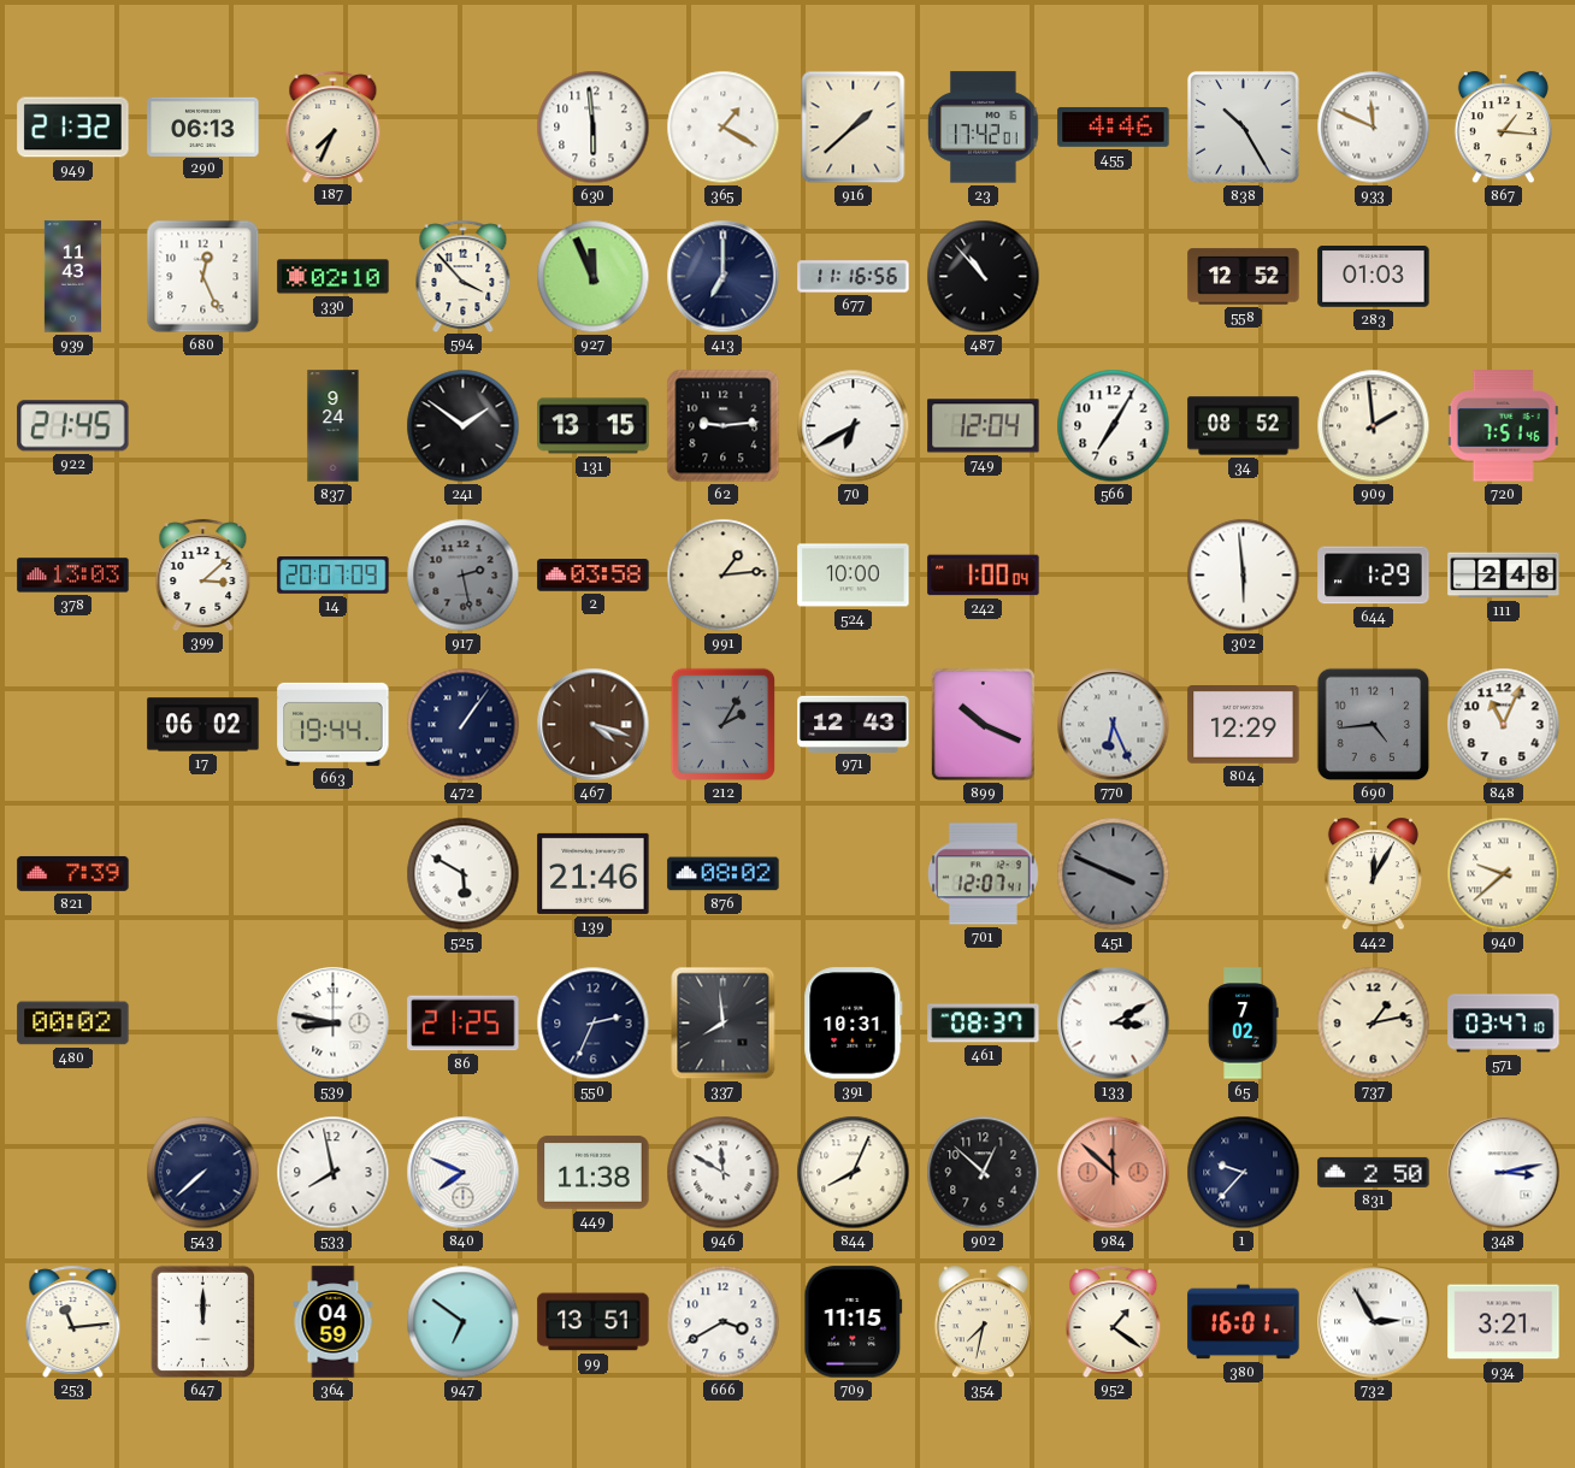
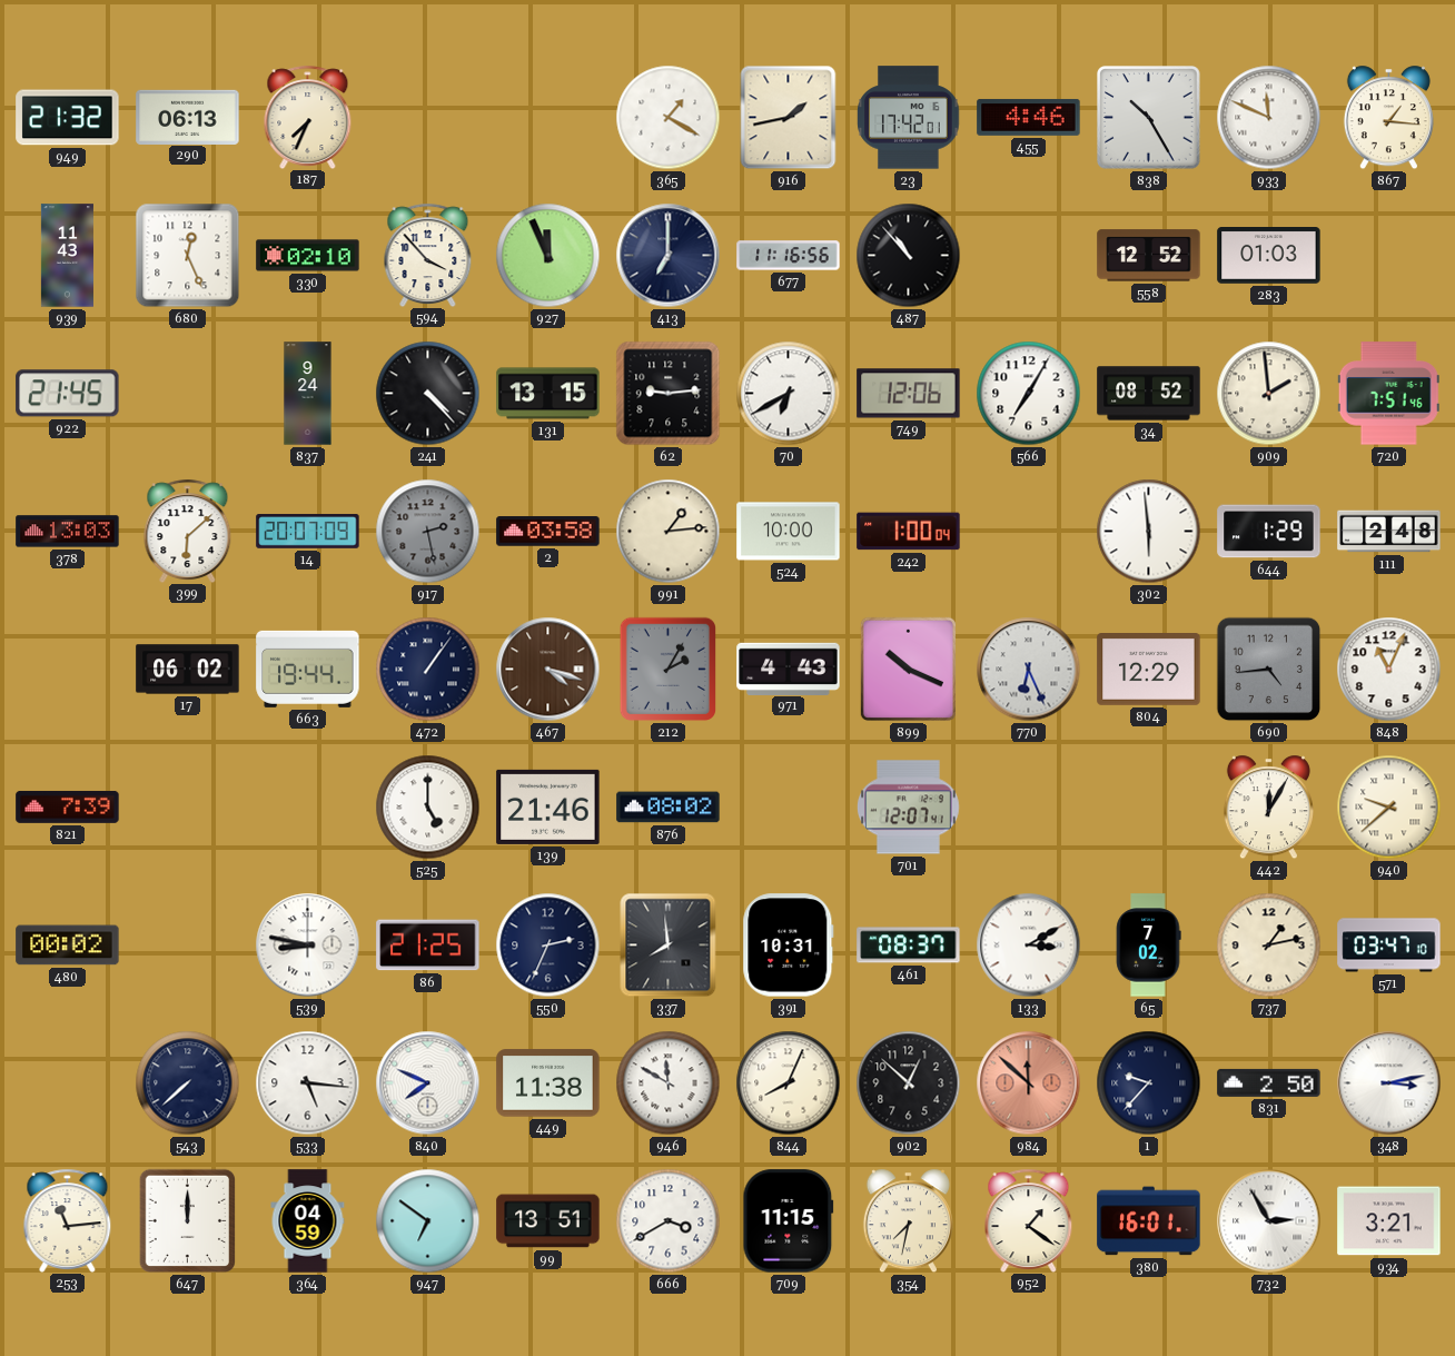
630: 5:59 -> none (594, 128)
916: 1:38 -> 1:43 (789, 118)
241: 1:51 -> 4:23 (428, 394)
749: 12:04 -> 12:06 (909, 394)
399: 3:08 -> 6:08 (188, 531)
971: 12:43 -> 4:43 (789, 669)
525: 5:50 -> 5:00 (428, 808)
451: 3:49 -> none (1114, 874)
533: 7:58 -> 5:16 (308, 1083)
